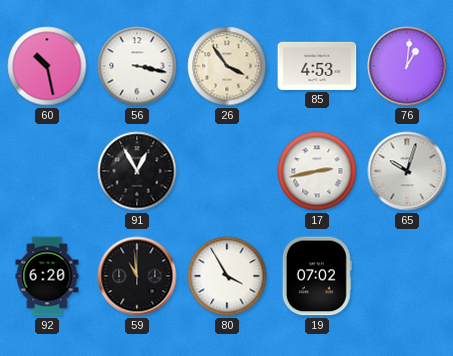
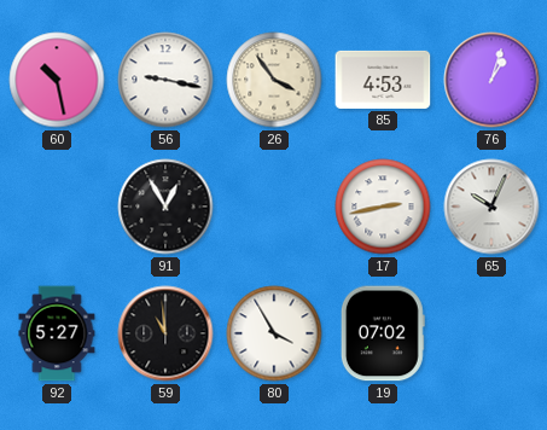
56: 3:17 -> 9:17 (165, 80)
76: 1:01 -> 1:03 (491, 80)
65: 10:03 -> 10:04 (491, 207)
92: 6:20 -> 5:27 (57, 333)
